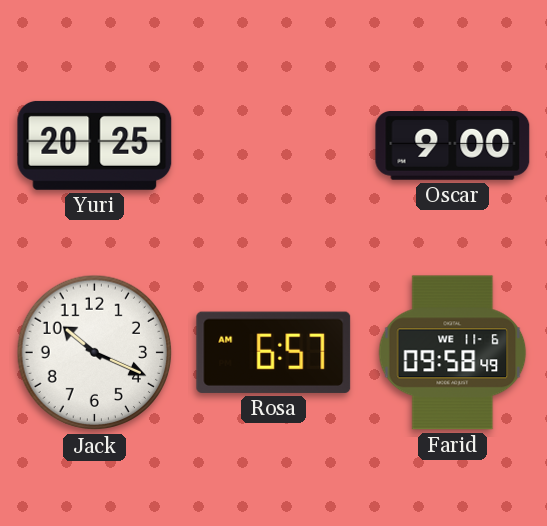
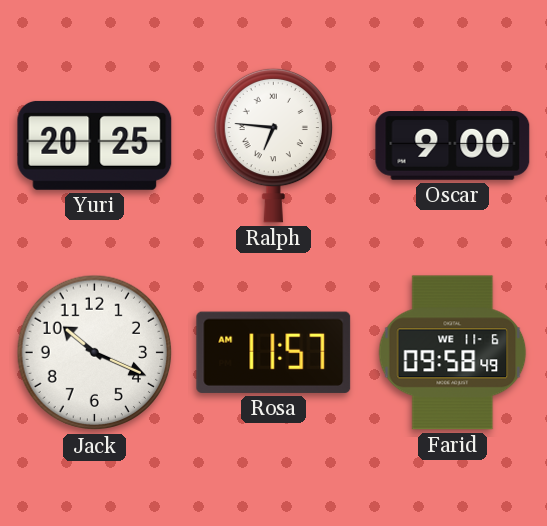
Ralph: none -> 6:46 (273, 145)
Rosa: 6:57 -> 11:57 (274, 352)
